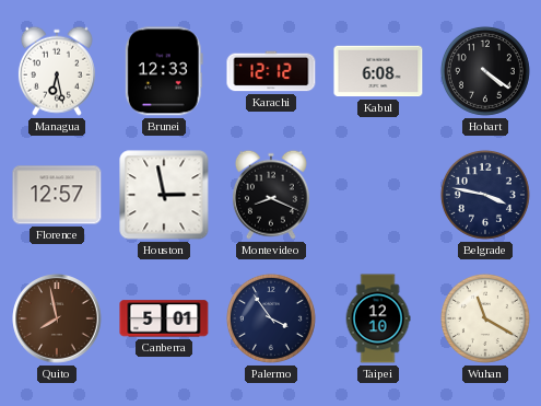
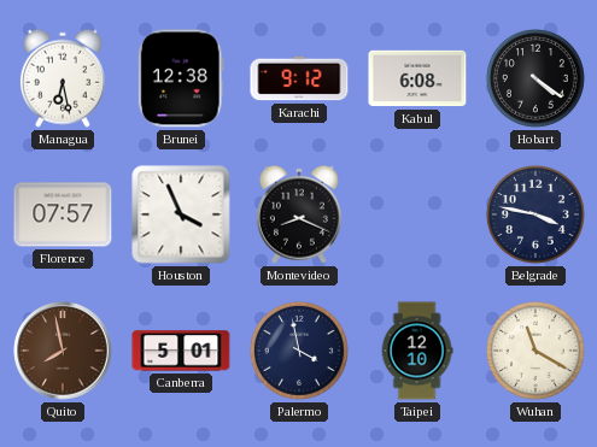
Brunei: 12:33 -> 12:38 (181, 78)
Karachi: 12:12 -> 9:12 (299, 78)
Florence: 12:57 -> 07:57 (63, 214)
Houston: 2:58 -> 3:56 (181, 214)
Palermo: 3:54 -> 3:58 (299, 351)
